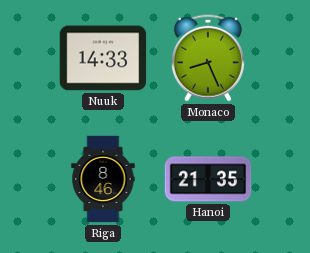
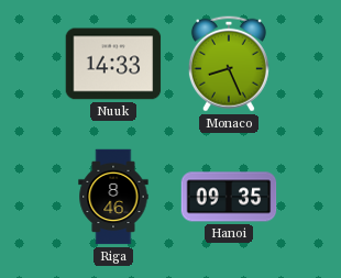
Hanoi: 21:35 -> 09:35 (229, 197)
